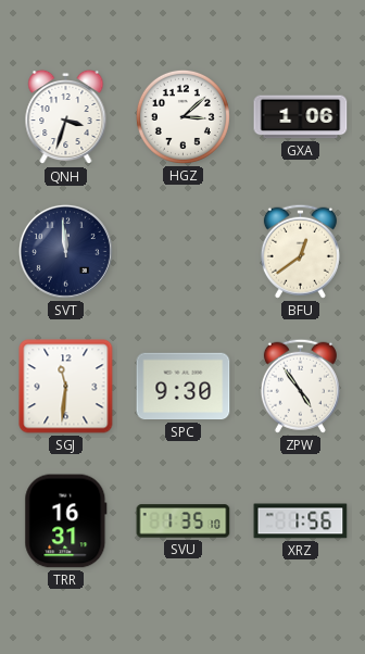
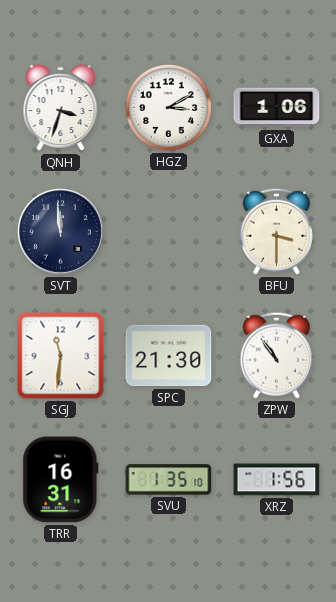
HGZ: 3:08 -> 3:10 (168, 107)
BFU: 12:39 -> 3:30 (276, 231)
SPC: 9:30 -> 21:30 (169, 356)
ZPW: 4:54 -> 10:54 (276, 355)
